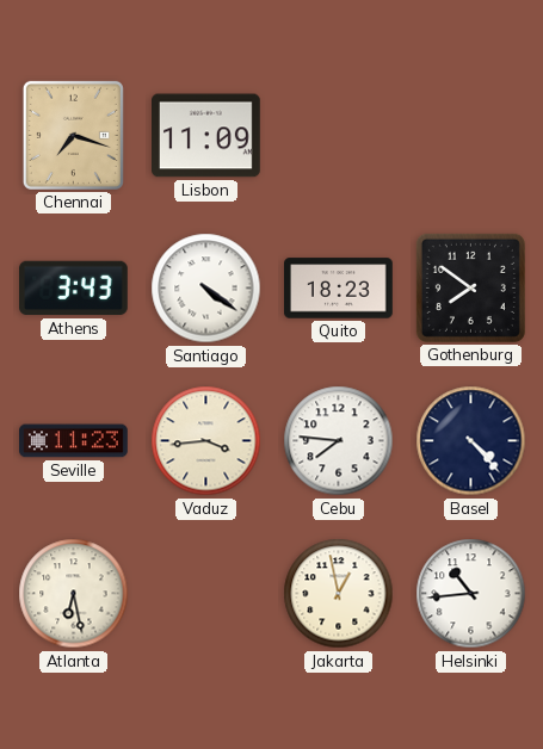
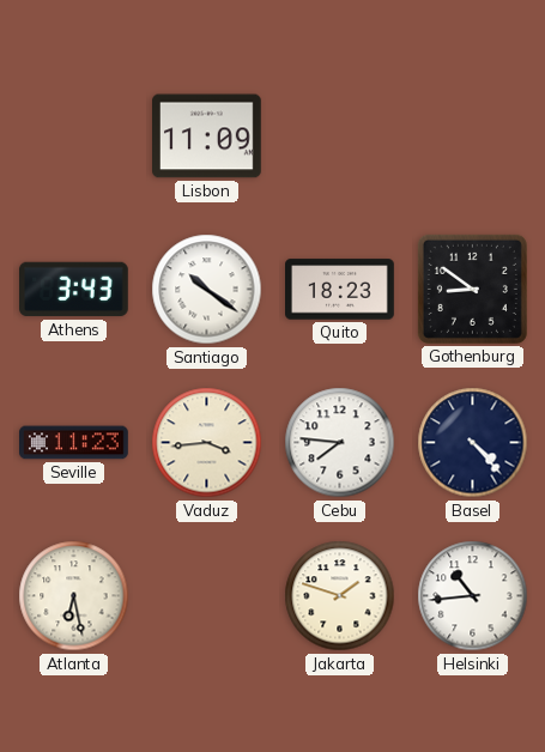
Chennai: 7:18 -> none (73, 135)
Santiago: 4:21 -> 10:21 (207, 290)
Gothenburg: 7:51 -> 8:51 (472, 289)
Jakarta: 12:58 -> 1:48 (340, 596)
